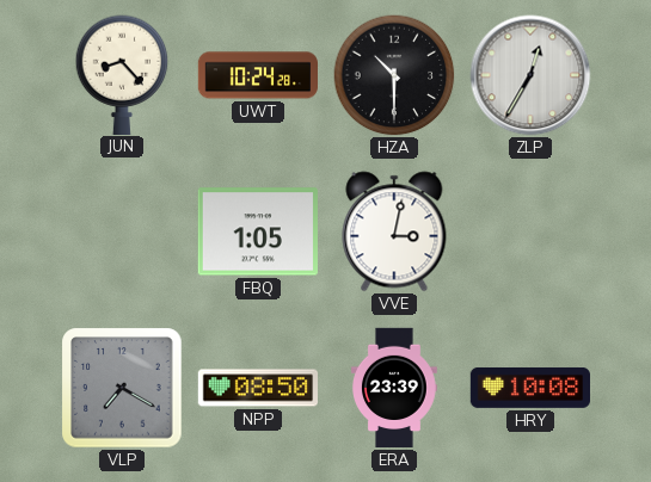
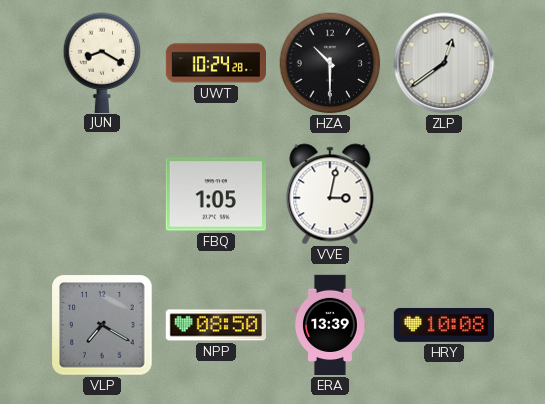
JUN: 8:23 -> 8:20 (102, 62)
ZLP: 12:35 -> 12:39 (444, 63)
ERA: 23:39 -> 13:39 (331, 325)
